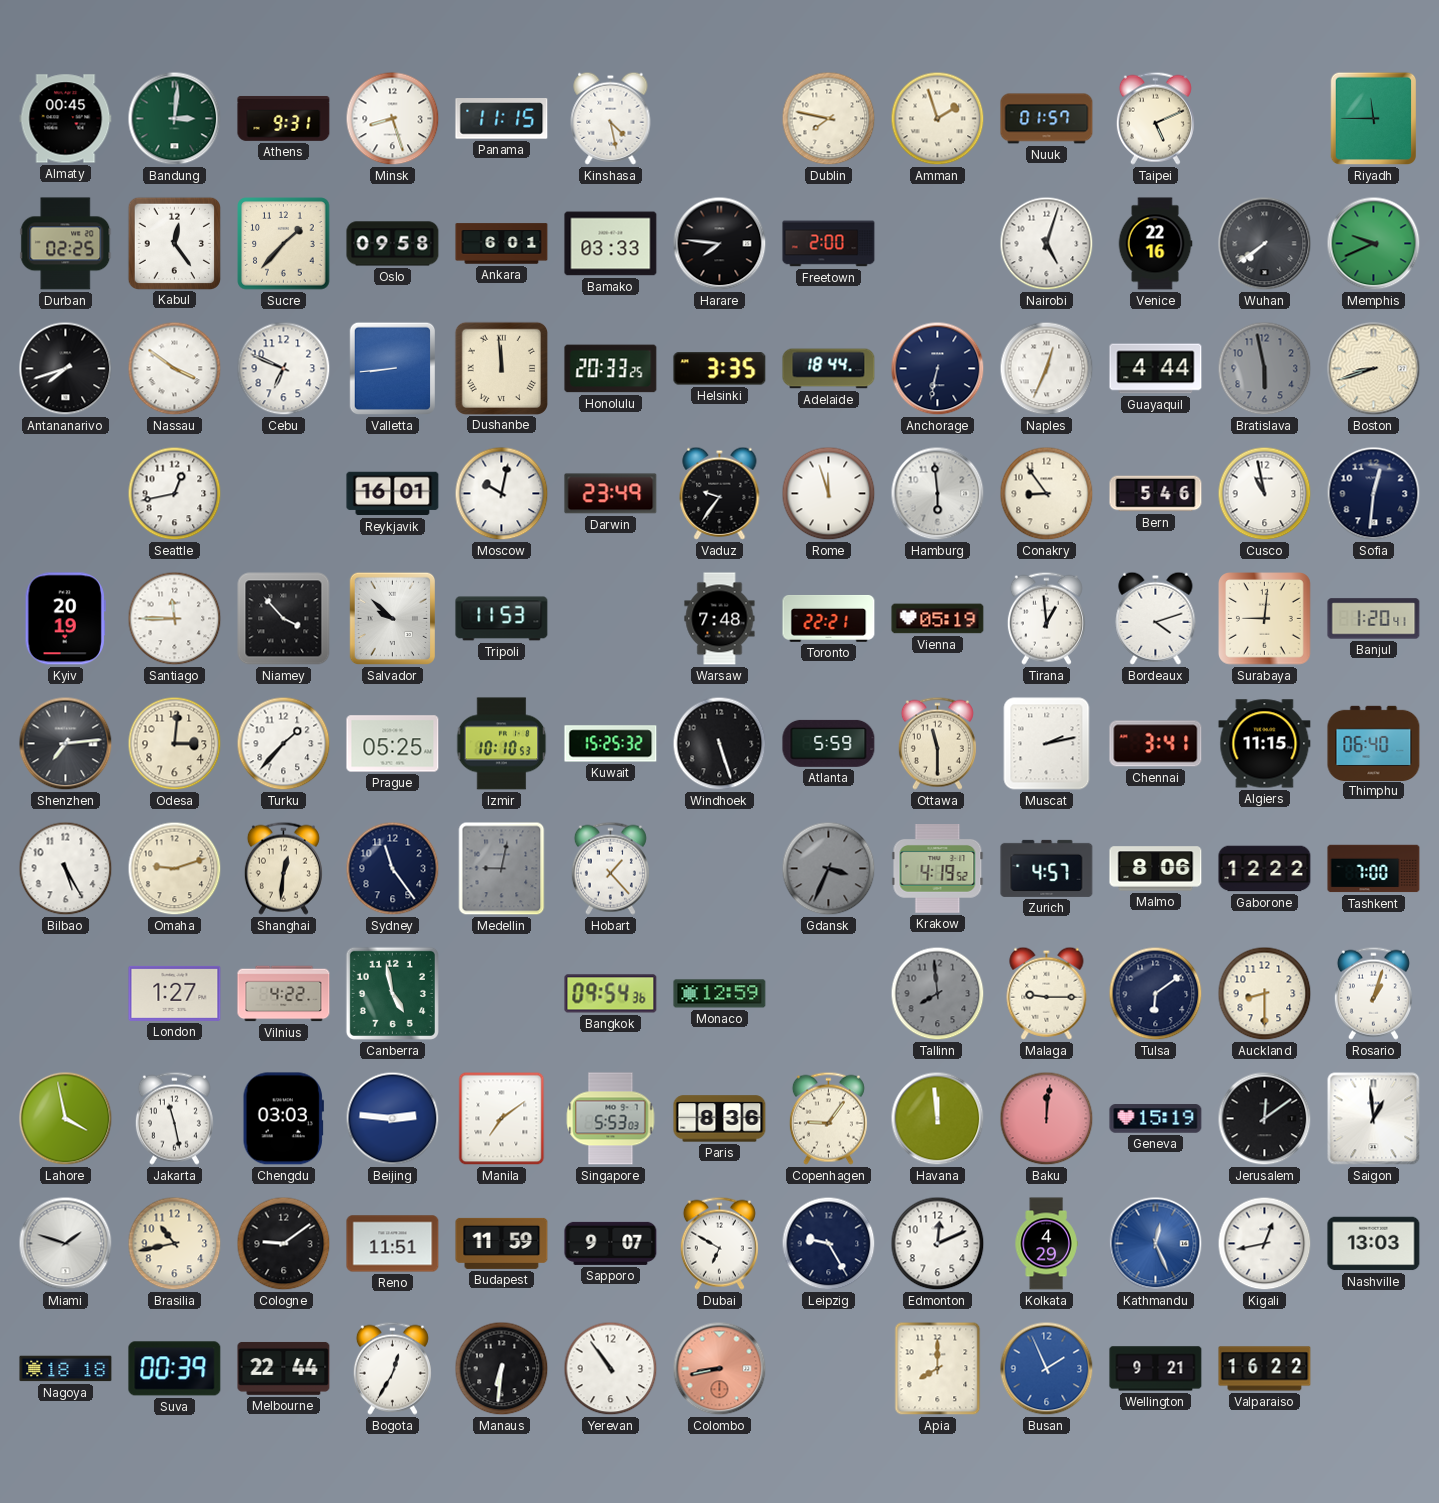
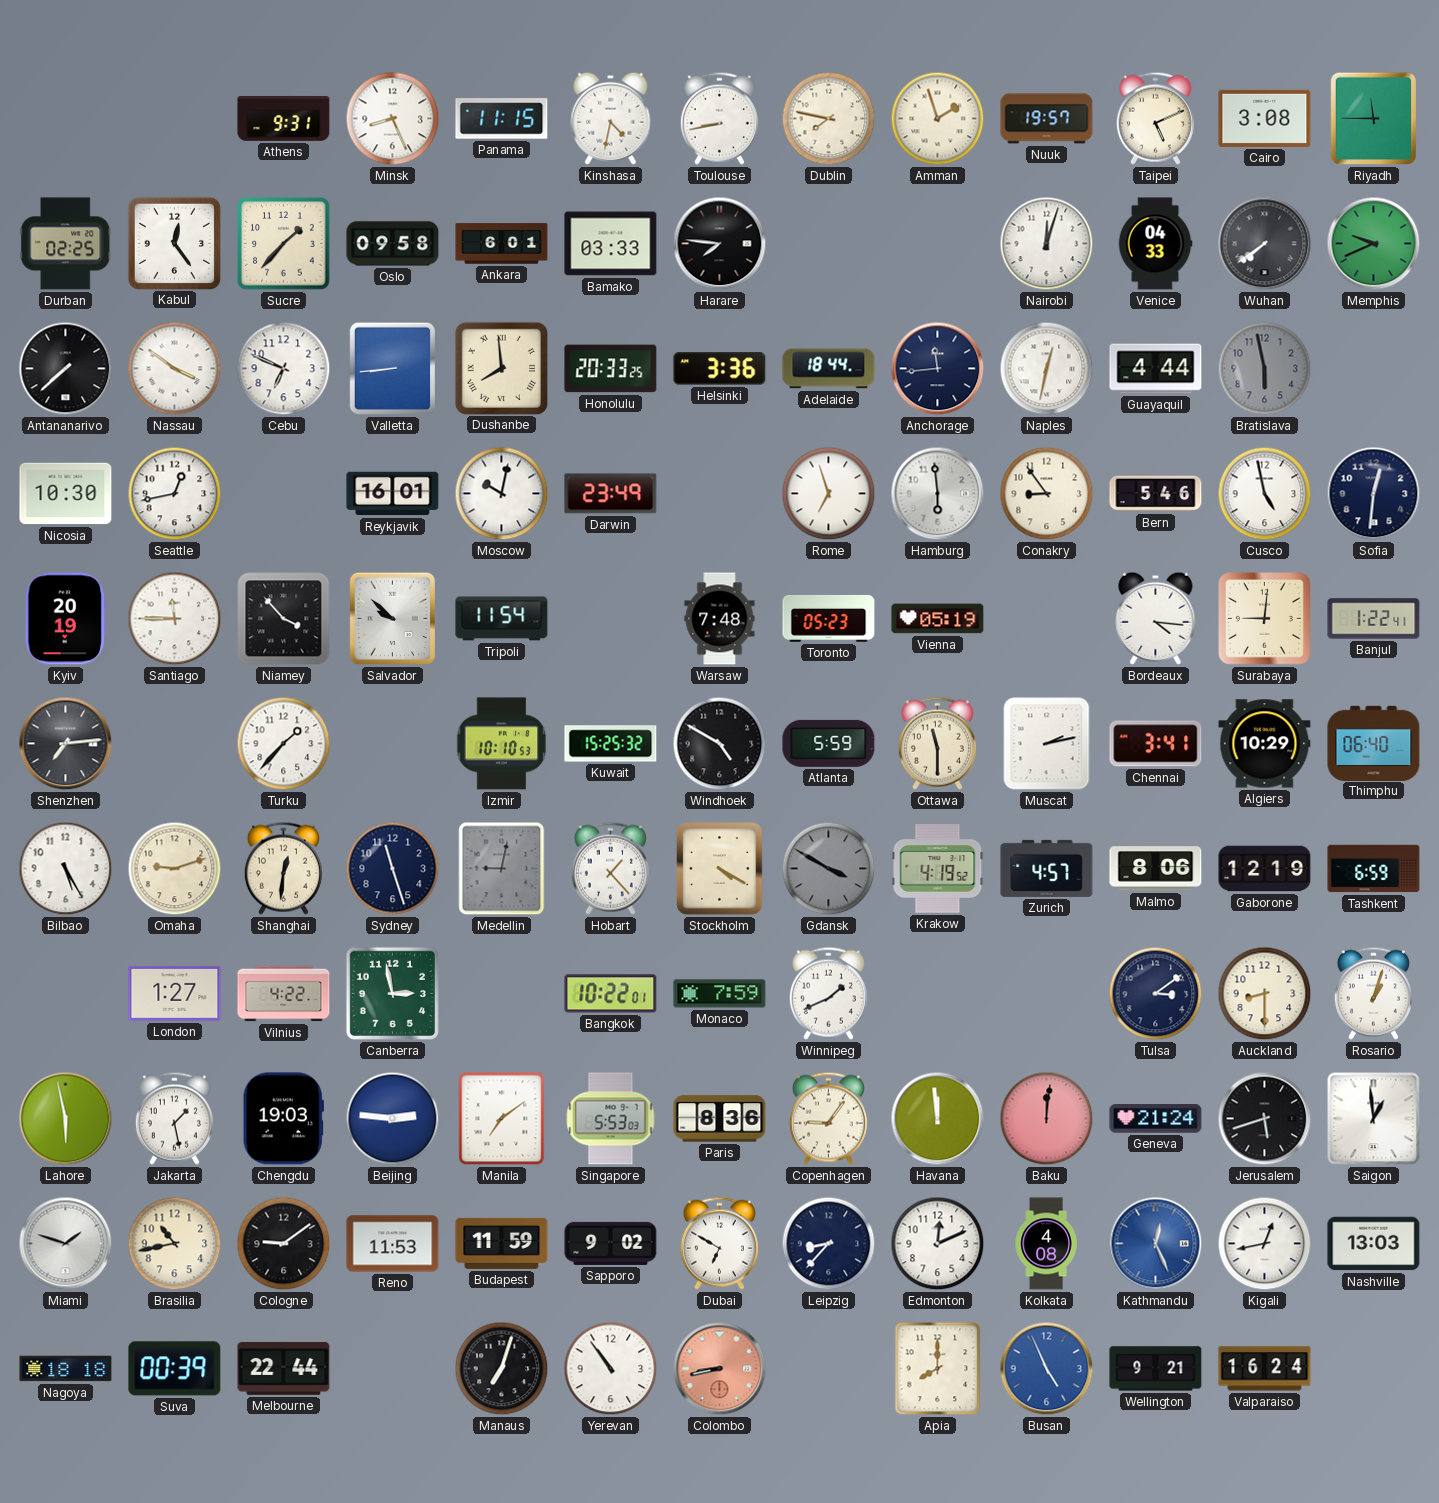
Almaty: 00:45 -> none (66, 119)
Bandung: 3:01 -> none (175, 119)
Minsk: 8:27 -> 8:26 (393, 119)
Kinshasa: 4:28 -> 4:32 (611, 118)
Toulouse: none -> 8:43 (719, 118)
Nuuk: 01:57 -> 19:57 (1047, 119)
Cairo: none -> 3:08 (1265, 118)
Freetown: 2:00 -> none (829, 244)
Nairobi: 5:03 -> 12:03 (1047, 244)
Venice: 22:16 -> 04:33 (1155, 244)
Antananarivo: 7:42 -> 7:38 (66, 369)
Dushanbe: 11:59 -> 7:59 (501, 368)
Helsinki: 3:35 -> 3:36 (720, 369)
Anchorage: 6:32 -> 11:44 (938, 369)
Naples: 12:34 -> 12:32 (1047, 369)
Boston: 8:42 -> none (1374, 369)
Nicosia: none -> 10:30 (66, 494)
Vaduz: 9:36 -> none (720, 493)
Rome: 11:57 -> 6:57 (829, 494)
Cusco: 10:58 -> 4:58 (1265, 494)
Tripoli: 11:53 -> 11:54 (502, 619)
Toronto: 22:21 -> 05:23 (829, 618)
Tirana: 12:59 -> none (1046, 618)
Bordeaux: 4:12 -> 4:16 (1156, 618)
Banjul: 1:20 -> 1:22 (1374, 619)
Odesa: 3:01 -> none (175, 744)
Prague: 05:25 -> none (393, 744)
Windhoek: 5:27 -> 4:50 (720, 744)
Algiers: 11:15 -> 10:29 (1265, 744)
Sydney: 11:24 -> 11:27 (393, 869)
Stockholm: none -> 4:20 (720, 869)
Gdansk: 3:34 -> 3:50 (829, 869)
Gaborone: 12:22 -> 12:19 (1265, 869)
Tashkent: 7:00 -> 6:59 (1374, 869)
Canberra: 4:58 -> 2:58 (392, 993)
Bangkok: 09:54 -> 10:22 (611, 994)
Monaco: 12:59 -> 7:59 (720, 994)
Winnipeg: none -> 1:41 (828, 993)
Tallinn: 7:59 -> none (938, 994)
Malaga: 9:15 -> none (1047, 993)
Tulsa: 6:09 -> 3:09 (1156, 994)
Lahore: 3:58 -> 5:58 (66, 1119)
Jakarta: 11:28 -> 1:28 (174, 1118)
Chengdu: 03:03 -> 19:03 (283, 1119)
Geneva: 15:19 -> 21:24 (1156, 1119)
Jerusalem: 12:09 -> 5:42 (1265, 1119)
Reno: 11:51 -> 11:53 (393, 1244)
Sapporo: 9:07 -> 9:02 (611, 1243)
Leipzig: 9:25 -> 8:37 (829, 1244)
Kolkata: 4:29 -> 4:08 (1046, 1244)
Bogota: 12:35 -> none (392, 1368)
Manaus: 6:31 -> 7:03 (502, 1369)
Busan: 1:56 -> 4:56 (1047, 1369)
Valparaiso: 16:22 -> 16:24 (1265, 1369)
